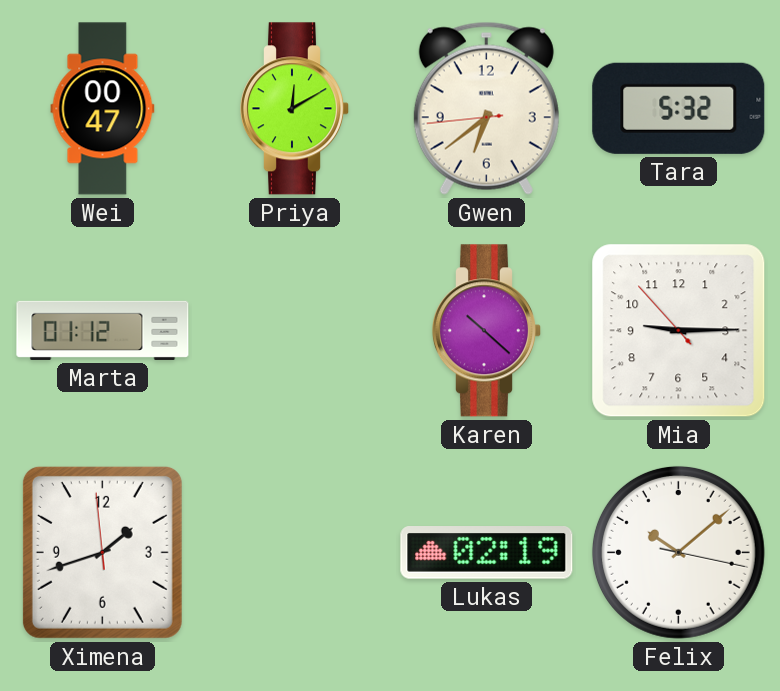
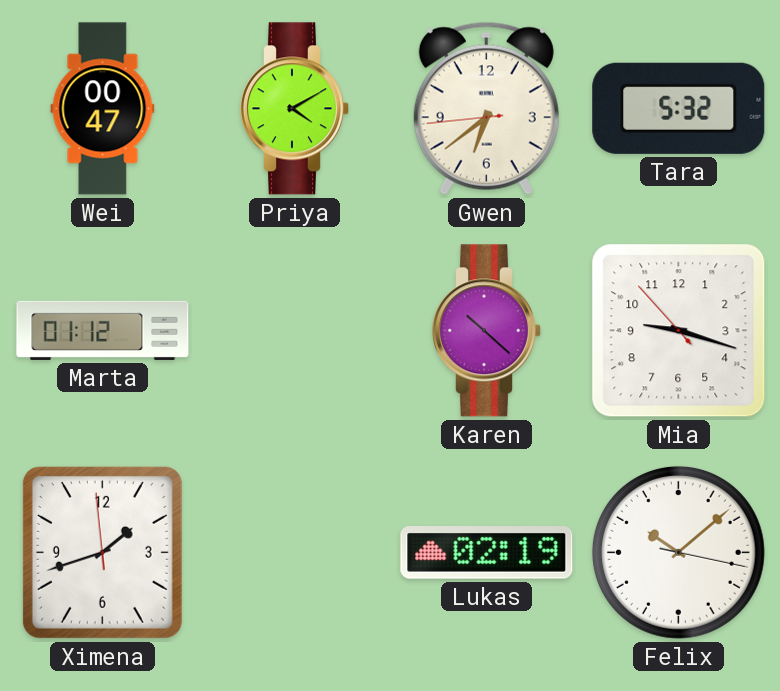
Priya: 12:10 -> 4:10 (294, 109)
Mia: 9:14 -> 9:17 (679, 331)
